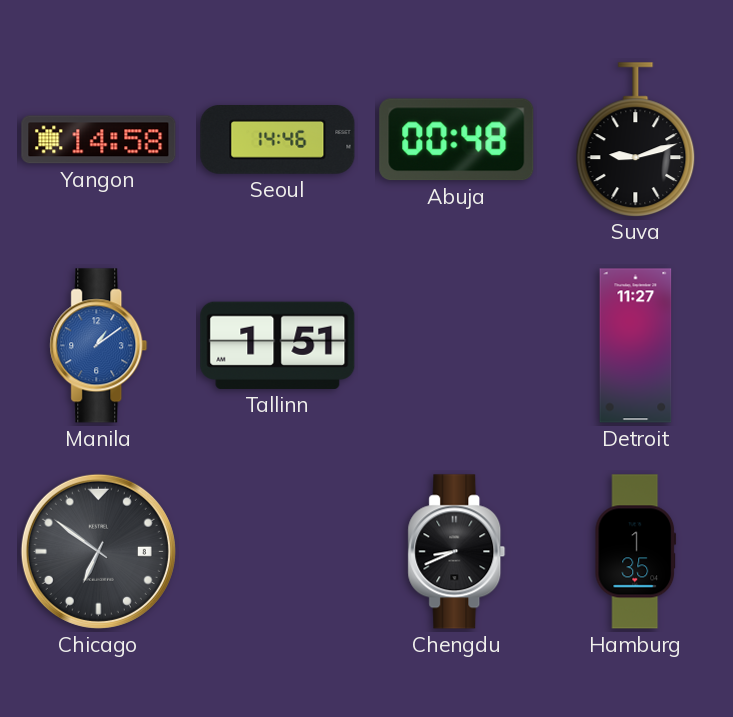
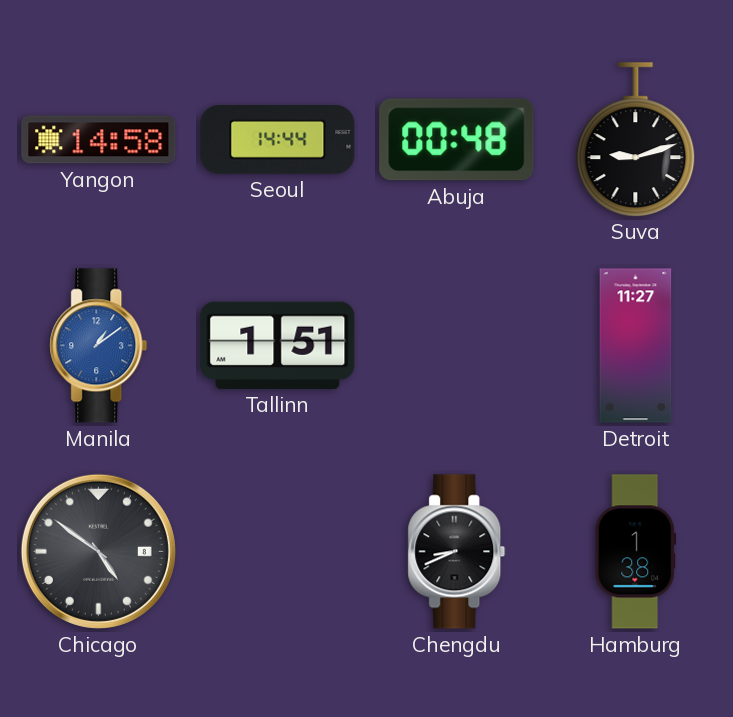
Seoul: 14:46 -> 14:44 (278, 140)
Chicago: 6:51 -> 4:51 (98, 551)
Hamburg: 1:35 -> 1:38 (636, 552)
